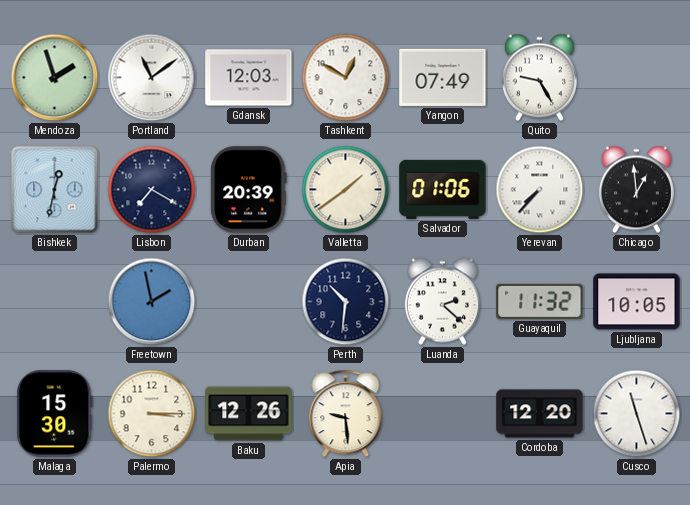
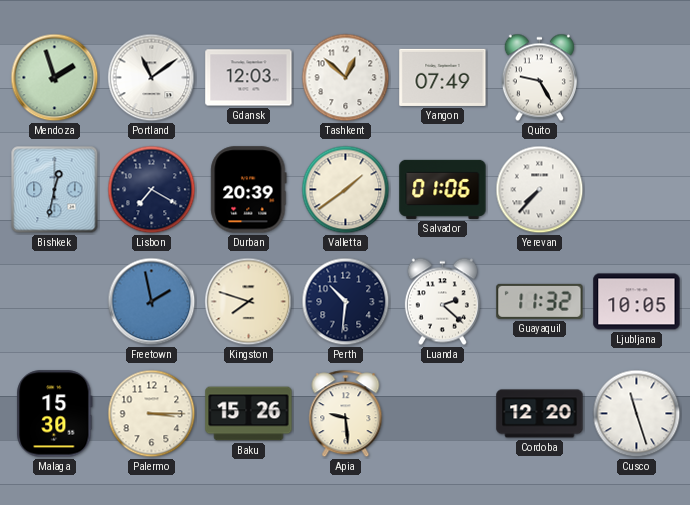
Tashkent: 12:50 -> 12:52 (346, 78)
Chicago: 12:59 -> none (636, 190)
Kingston: none -> 7:48 (249, 302)
Baku: 12:26 -> 15:26 (249, 414)
